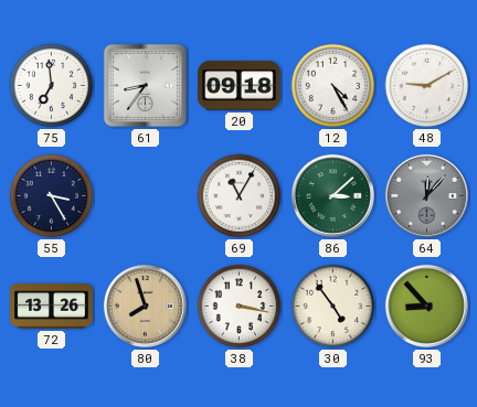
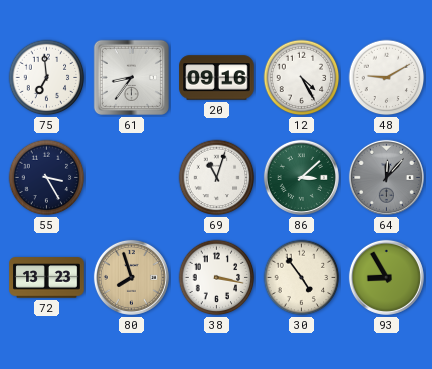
20: 09:18 -> 09:16 (217, 78)
69: 11:05 -> 11:03 (217, 178)
72: 13:26 -> 13:23 (47, 278)
93: 8:53 -> 8:55 (386, 277)
